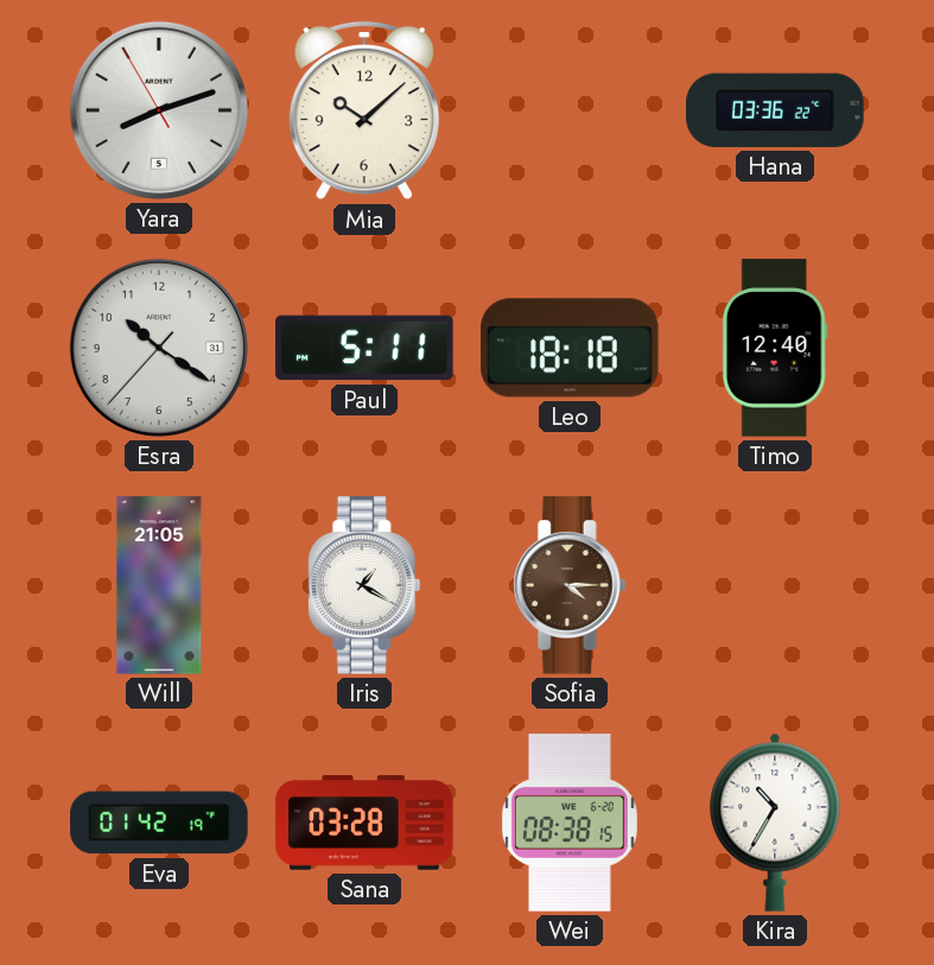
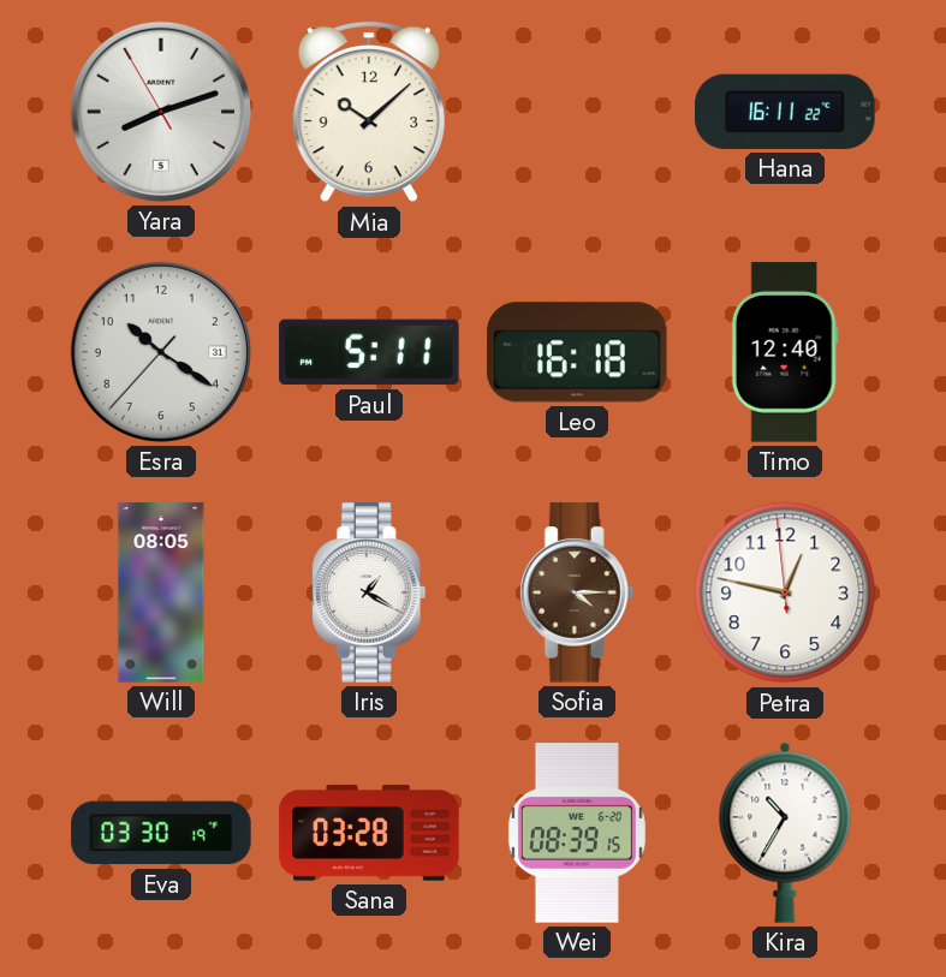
Hana: 03:36 -> 16:11 (785, 112)
Leo: 18:18 -> 16:18 (577, 352)
Will: 21:05 -> 08:05 (161, 592)
Petra: none -> 12:46 (785, 592)
Eva: 01:42 -> 03:30 (161, 833)
Wei: 08:38 -> 08:39 (577, 833)
